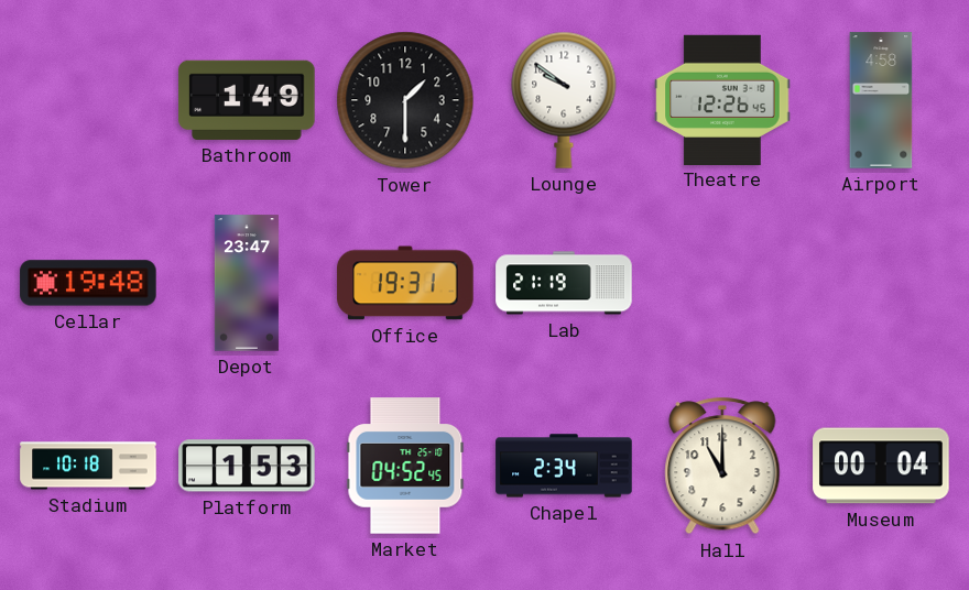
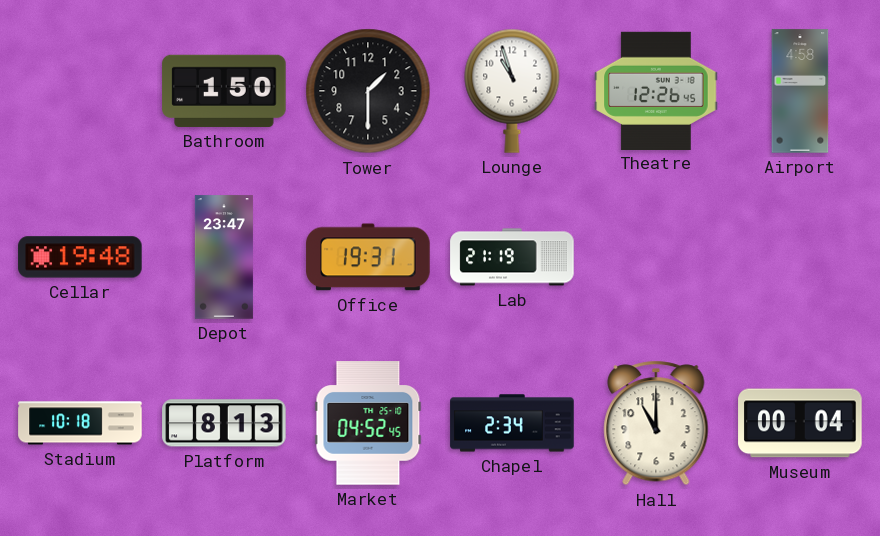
Bathroom: 1:49 -> 1:50 (224, 91)
Lounge: 9:51 -> 10:57 (512, 91)
Platform: 1:53 -> 8:13 (224, 423)
